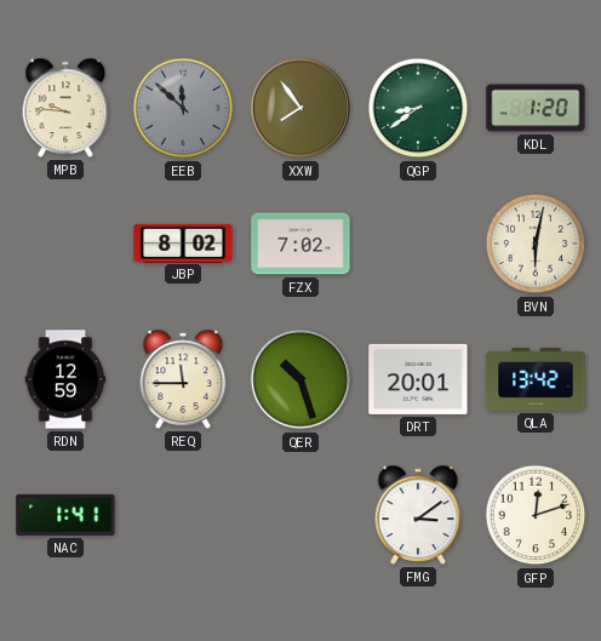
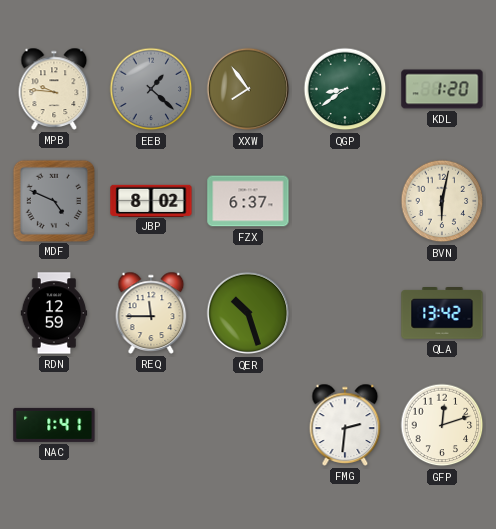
EEB: 11:52 -> 1:22 (151, 89)
MDF: none -> 4:49 (53, 200)
FZX: 7:02 -> 6:37 (248, 201)
DRT: 20:01 -> none (418, 379)
FMG: 3:09 -> 2:31 (345, 425)
